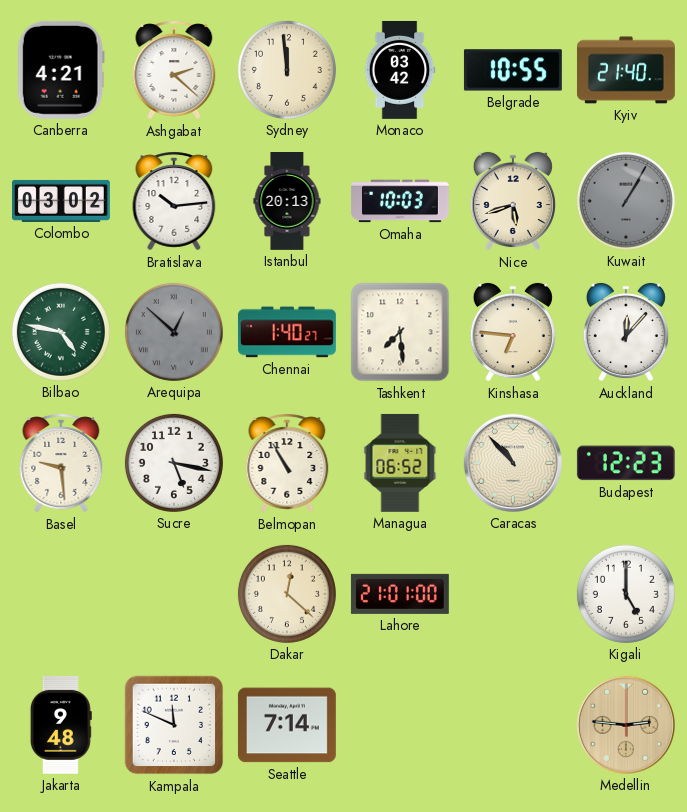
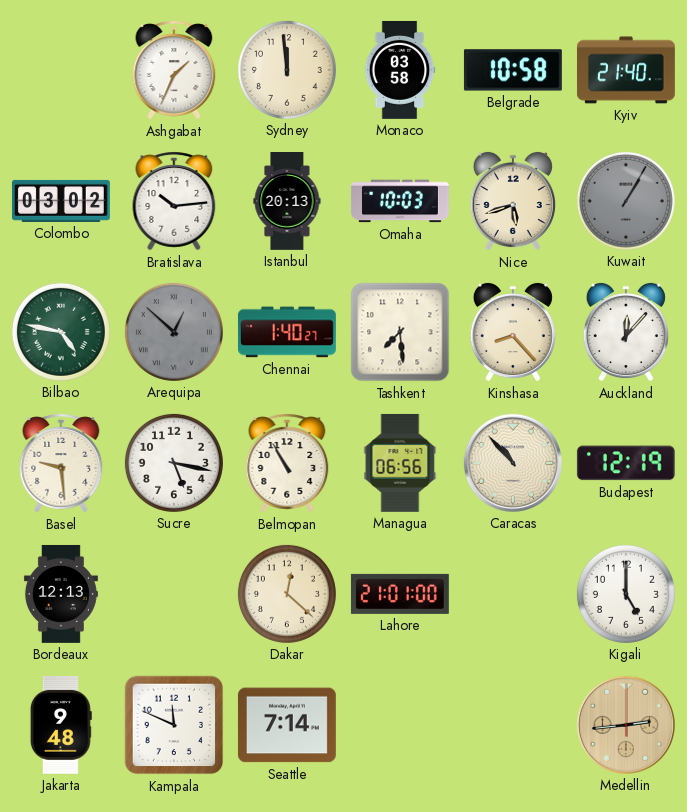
Canberra: 4:21 -> none (61, 70)
Ashgabat: 2:22 -> 1:34 (174, 70)
Monaco: 03:42 -> 03:58 (400, 70)
Belgrade: 10:55 -> 10:58 (513, 70)
Kinshasa: 6:46 -> 8:23 (513, 332)
Managua: 06:52 -> 06:56 (400, 463)
Budapest: 12:23 -> 12:19 (626, 463)
Bordeaux: none -> 12:13 (61, 594)
Medellin: 2:46 -> 2:44 (626, 725)
